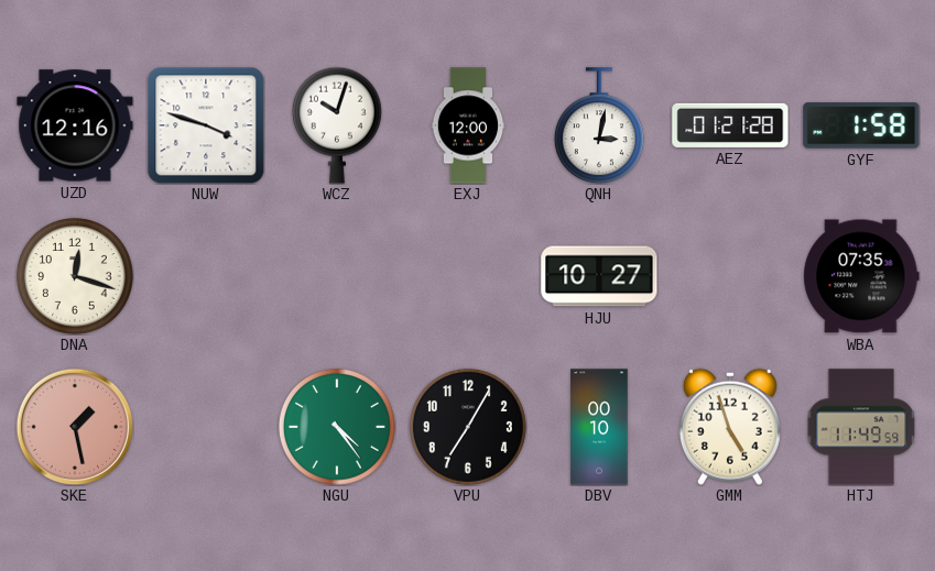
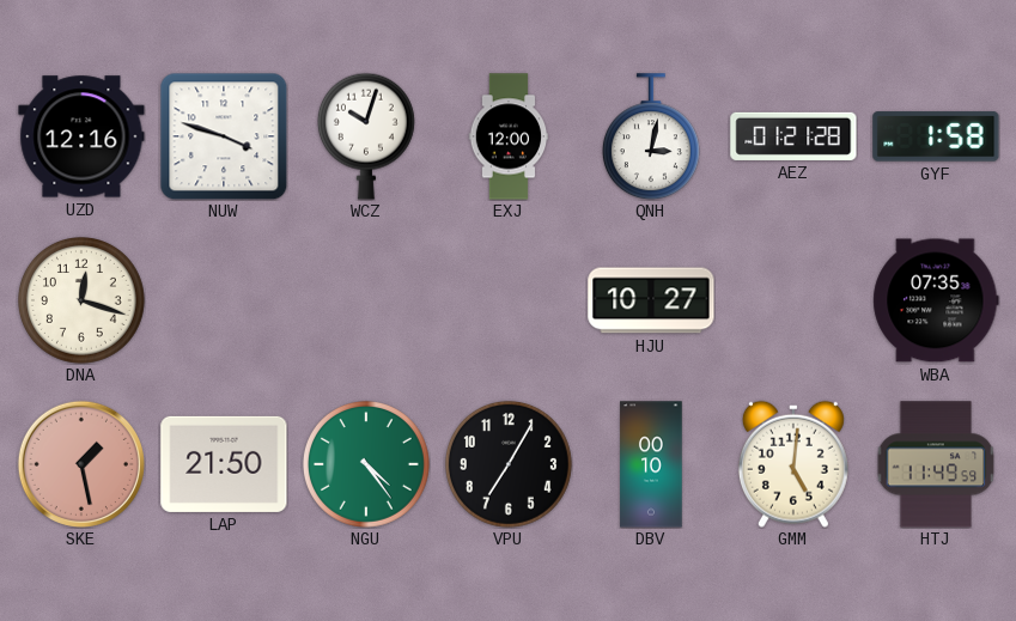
LAP: none -> 21:50 (224, 464)
GMM: 4:57 -> 5:01 (793, 464)
